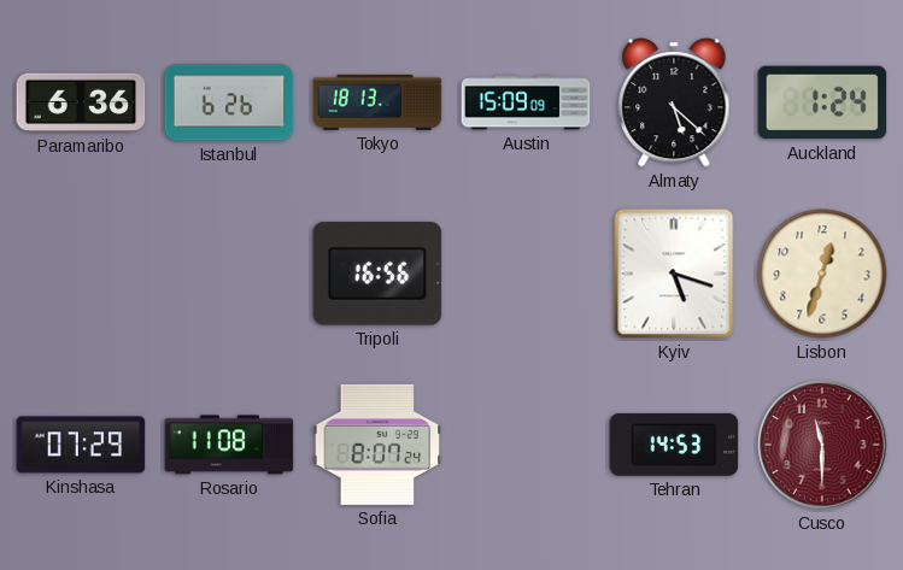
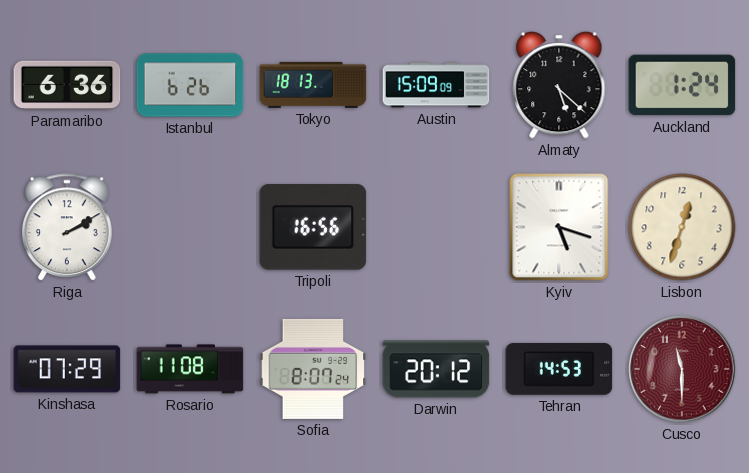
Riga: none -> 2:10 (68, 228)
Darwin: none -> 20:12 (436, 369)
